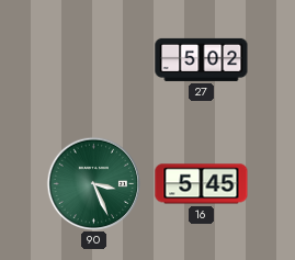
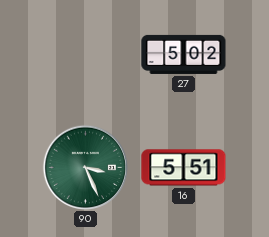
16: 5:45 -> 5:51 (184, 168)
